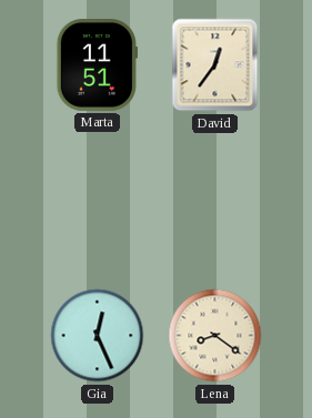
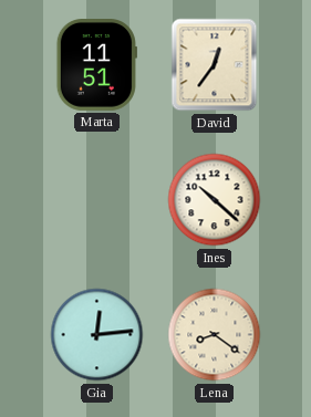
Ines: none -> 10:22 (215, 200)
Gia: 12:26 -> 12:14 (97, 335)
